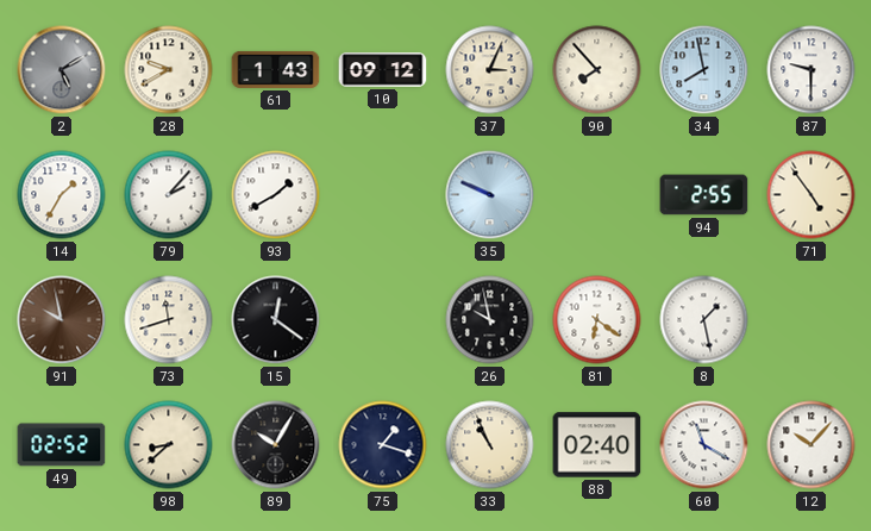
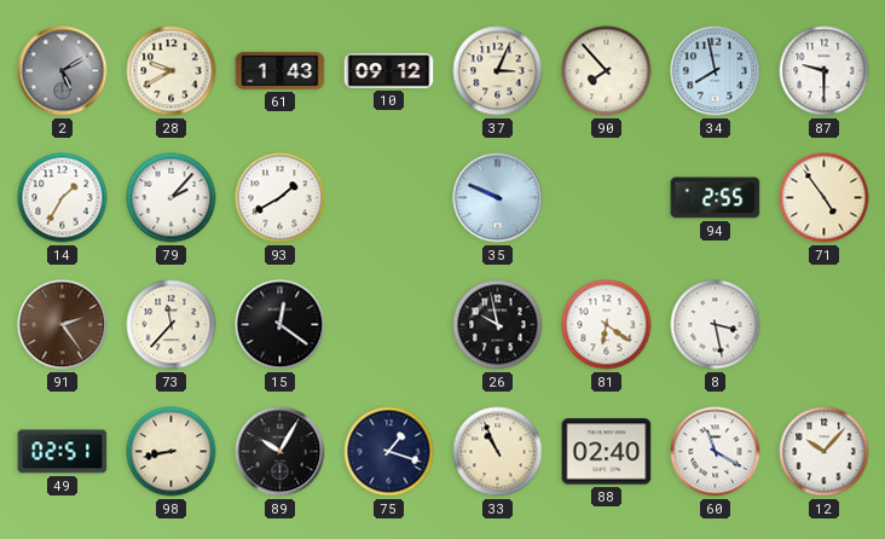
91: 9:58 -> 2:24 (63, 325)
73: 11:42 -> 11:37 (172, 325)
8: 1:28 -> 3:28 (716, 325)
49: 02:52 -> 02:51 (63, 452)
98: 8:38 -> 8:43 (172, 452)
